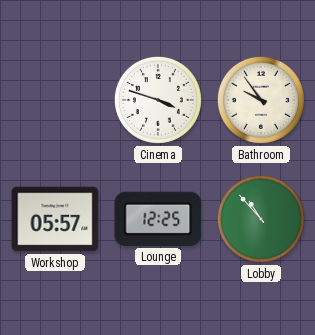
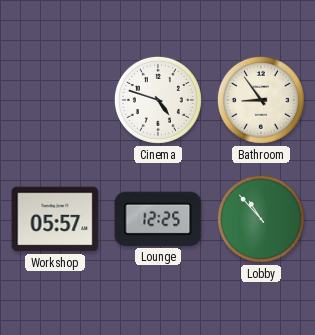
Cinema: 3:48 -> 4:48 (158, 100)
Bathroom: 9:54 -> 8:54 (261, 100)
